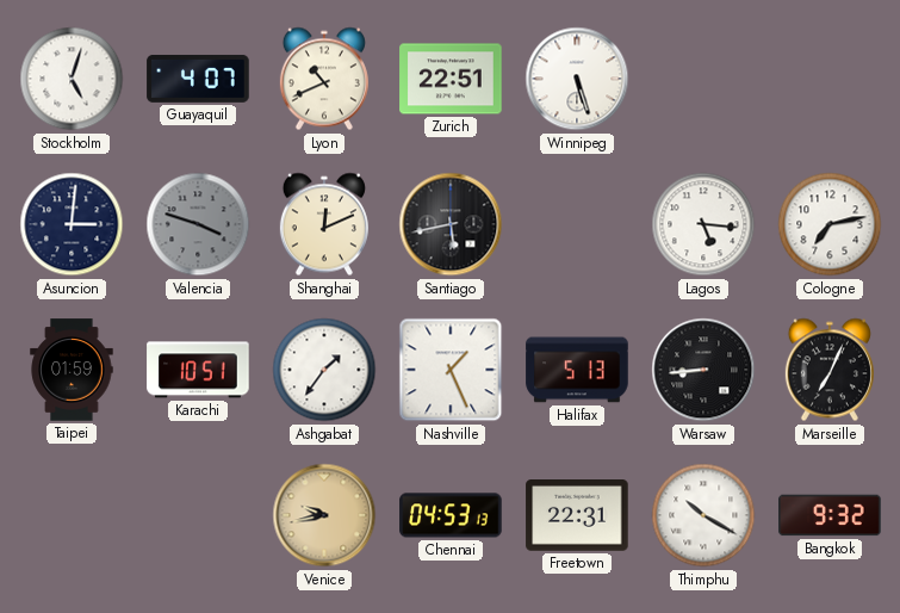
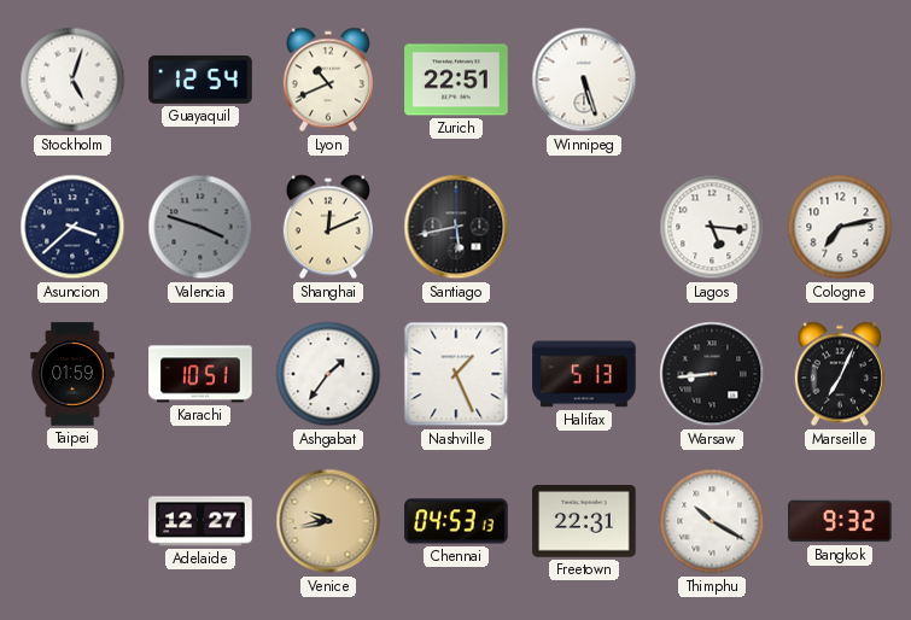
Guayaquil: 4:07 -> 12:54 (200, 80)
Asuncion: 3:01 -> 3:38 (72, 227)
Adelaide: none -> 12:27 (200, 521)
